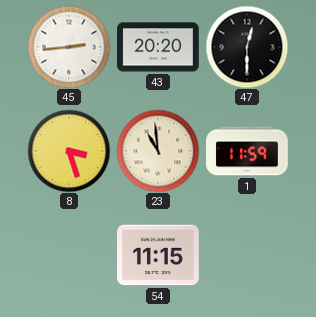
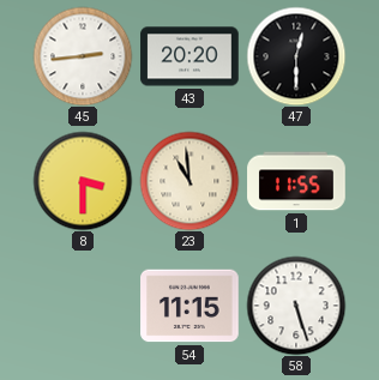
8: 3:27 -> 3:30 (83, 181)
1: 11:59 -> 11:55 (296, 181)
58: none -> 5:27 (296, 306)
